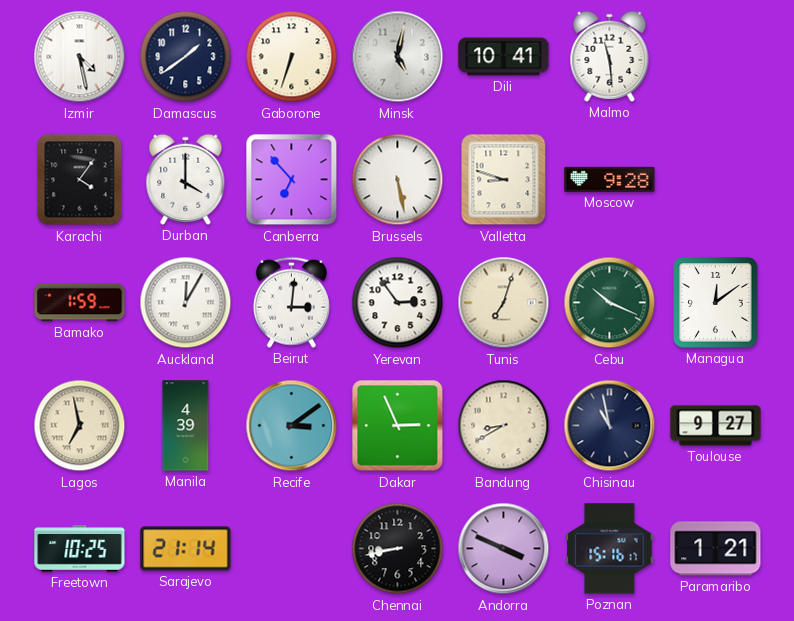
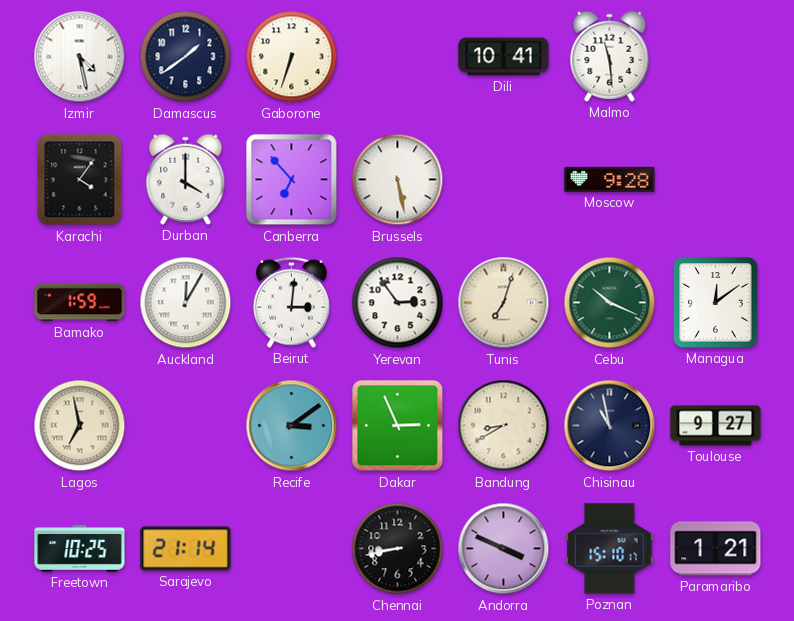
Minsk: 5:02 -> none (398, 57)
Valletta: 8:48 -> none (504, 180)
Manila: 4:39 -> none (186, 426)
Poznan: 15:16 -> 15:10 (610, 549)
